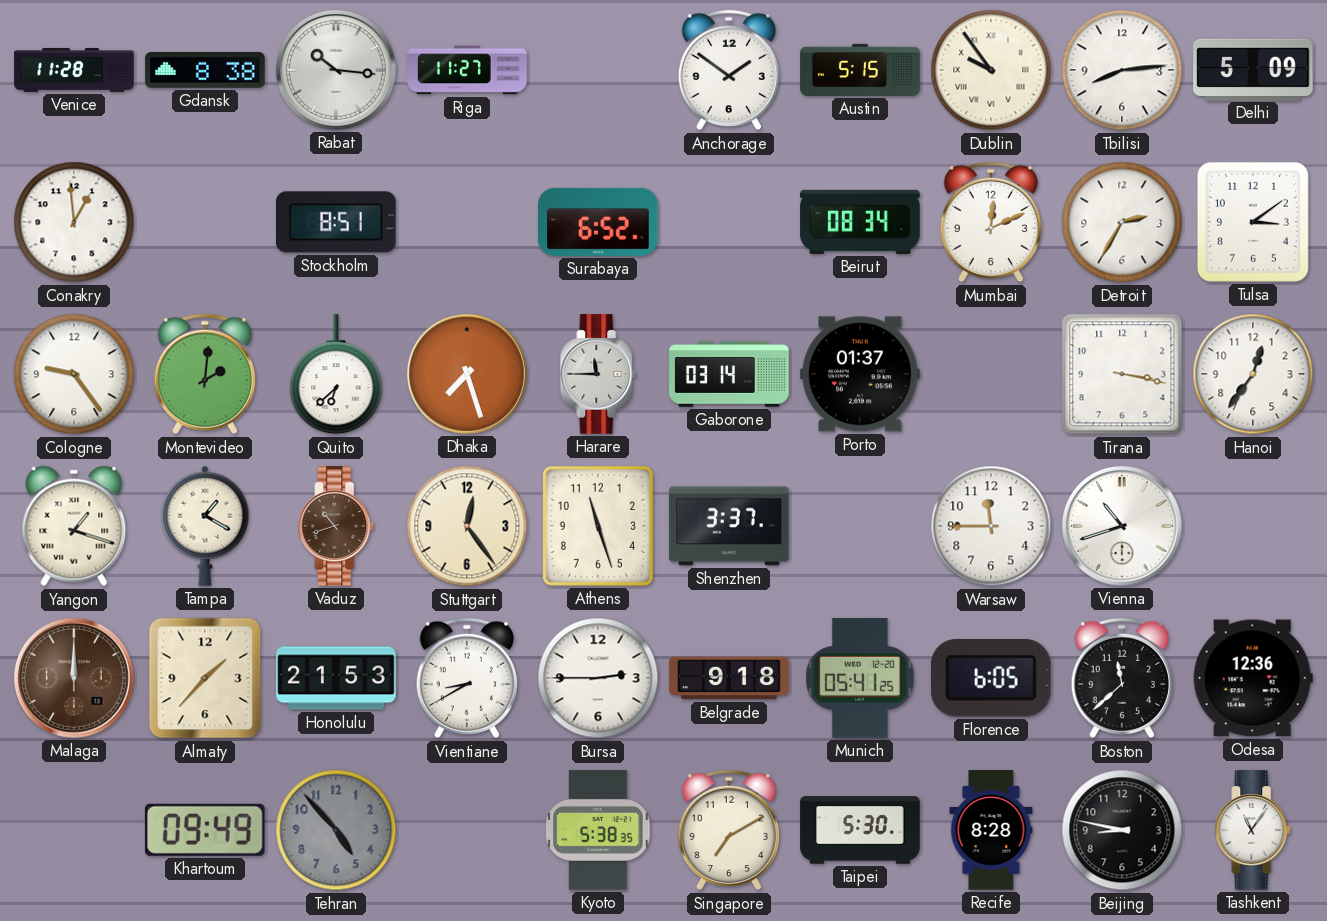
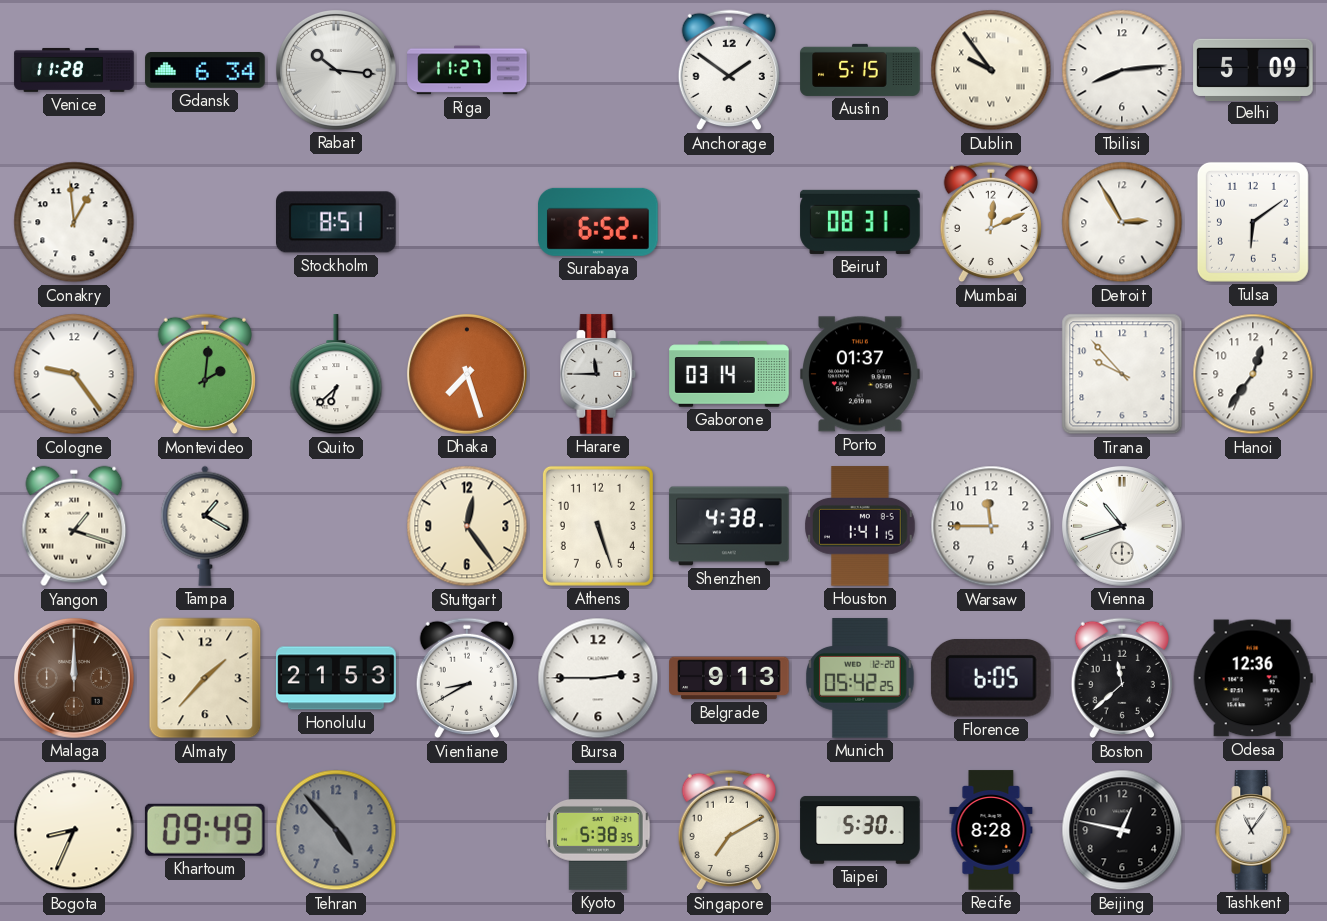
Gdansk: 8:38 -> 6:34 (205, 71)
Beirut: 08:34 -> 08:31 (860, 222)
Detroit: 2:35 -> 2:55 (1122, 222)
Tulsa: 3:09 -> 6:09 (1253, 222)
Tirana: 3:17 -> 9:53 (1122, 374)
Vaduz: 10:42 -> none (336, 526)
Athens: 11:27 -> 5:27 (598, 526)
Shenzhen: 3:37 -> 4:38 (729, 526)
Houston: none -> 1:41 (860, 526)
Belgrade: 9:18 -> 9:13 (729, 678)
Munich: 05:41 -> 05:42 (861, 678)
Bogota: none -> 8:34 (74, 830)
Beijing: 8:47 -> 12:47 (1122, 830)
